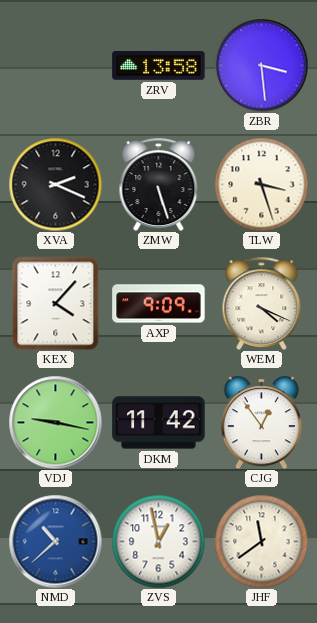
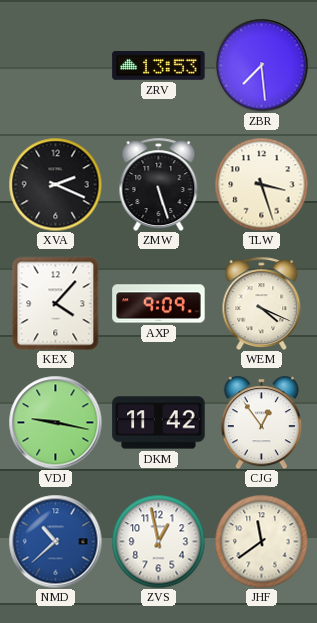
ZRV: 13:58 -> 13:53 (159, 66)
ZBR: 3:29 -> 7:29 (261, 65)
